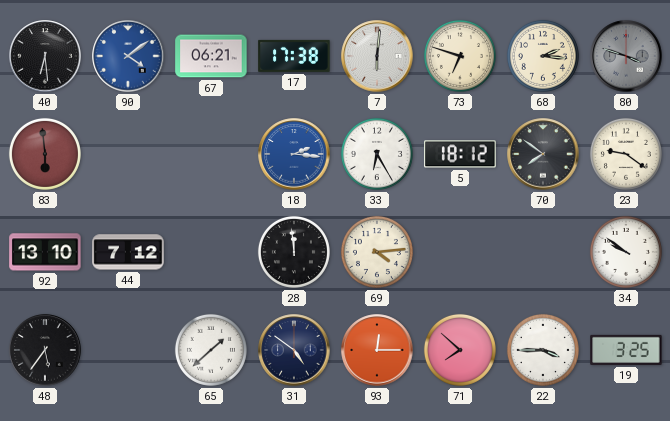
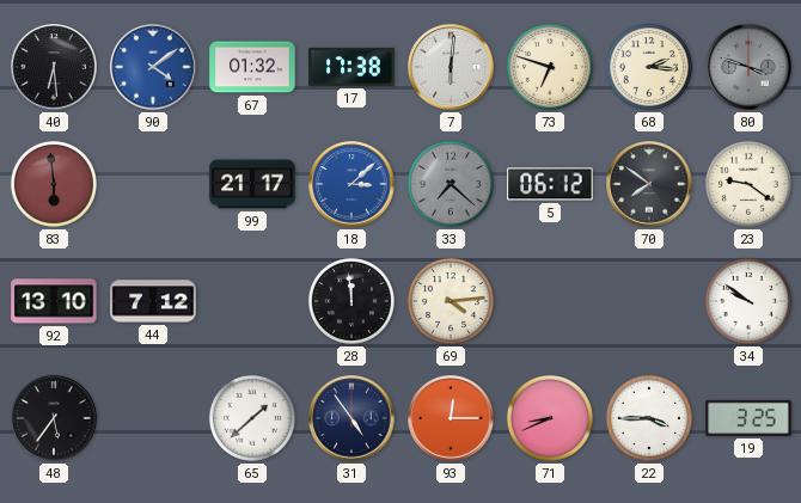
67: 06:21 -> 01:32 (252, 67)
99: none -> 21:17 (252, 184)
18: 2:16 -> 3:08 (351, 184)
33: 6:25 -> 7:22 (451, 184)
33 dial: white -> grey (451, 184)
5: 18:12 -> 06:12 (550, 184)
31: 4:51 -> 4:54 (351, 418)
71: 7:52 -> 8:41 (550, 418)
